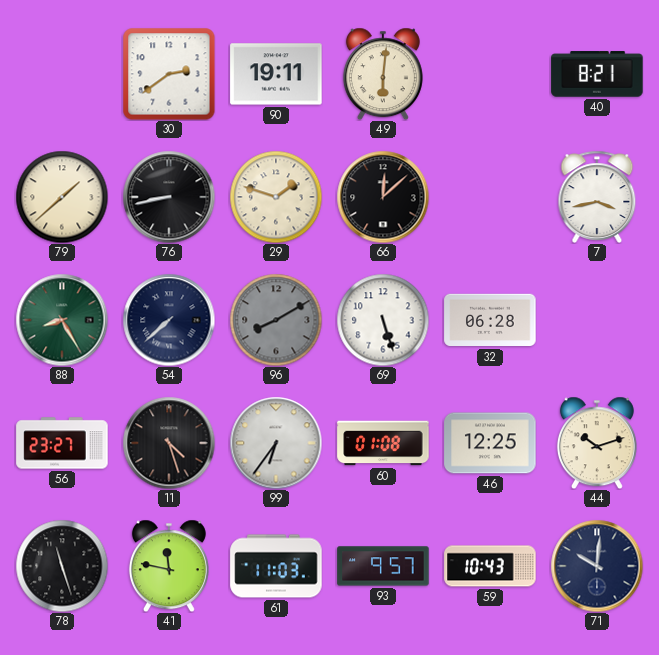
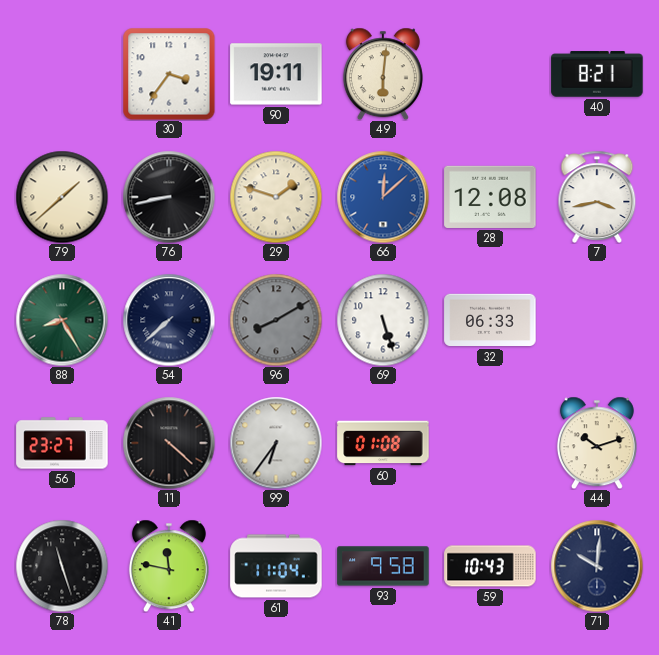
30: 2:39 -> 3:36 (169, 74)
66 dial: black -> blue (383, 197)
28: none -> 12:08 (490, 197)
32: 06:28 -> 06:33 (490, 320)
11: 4:27 -> 4:22 (169, 443)
46: 12:25 -> none (490, 443)
61: 11:03 -> 11:04 (276, 566)
93: 9:57 -> 9:58 (383, 566)
